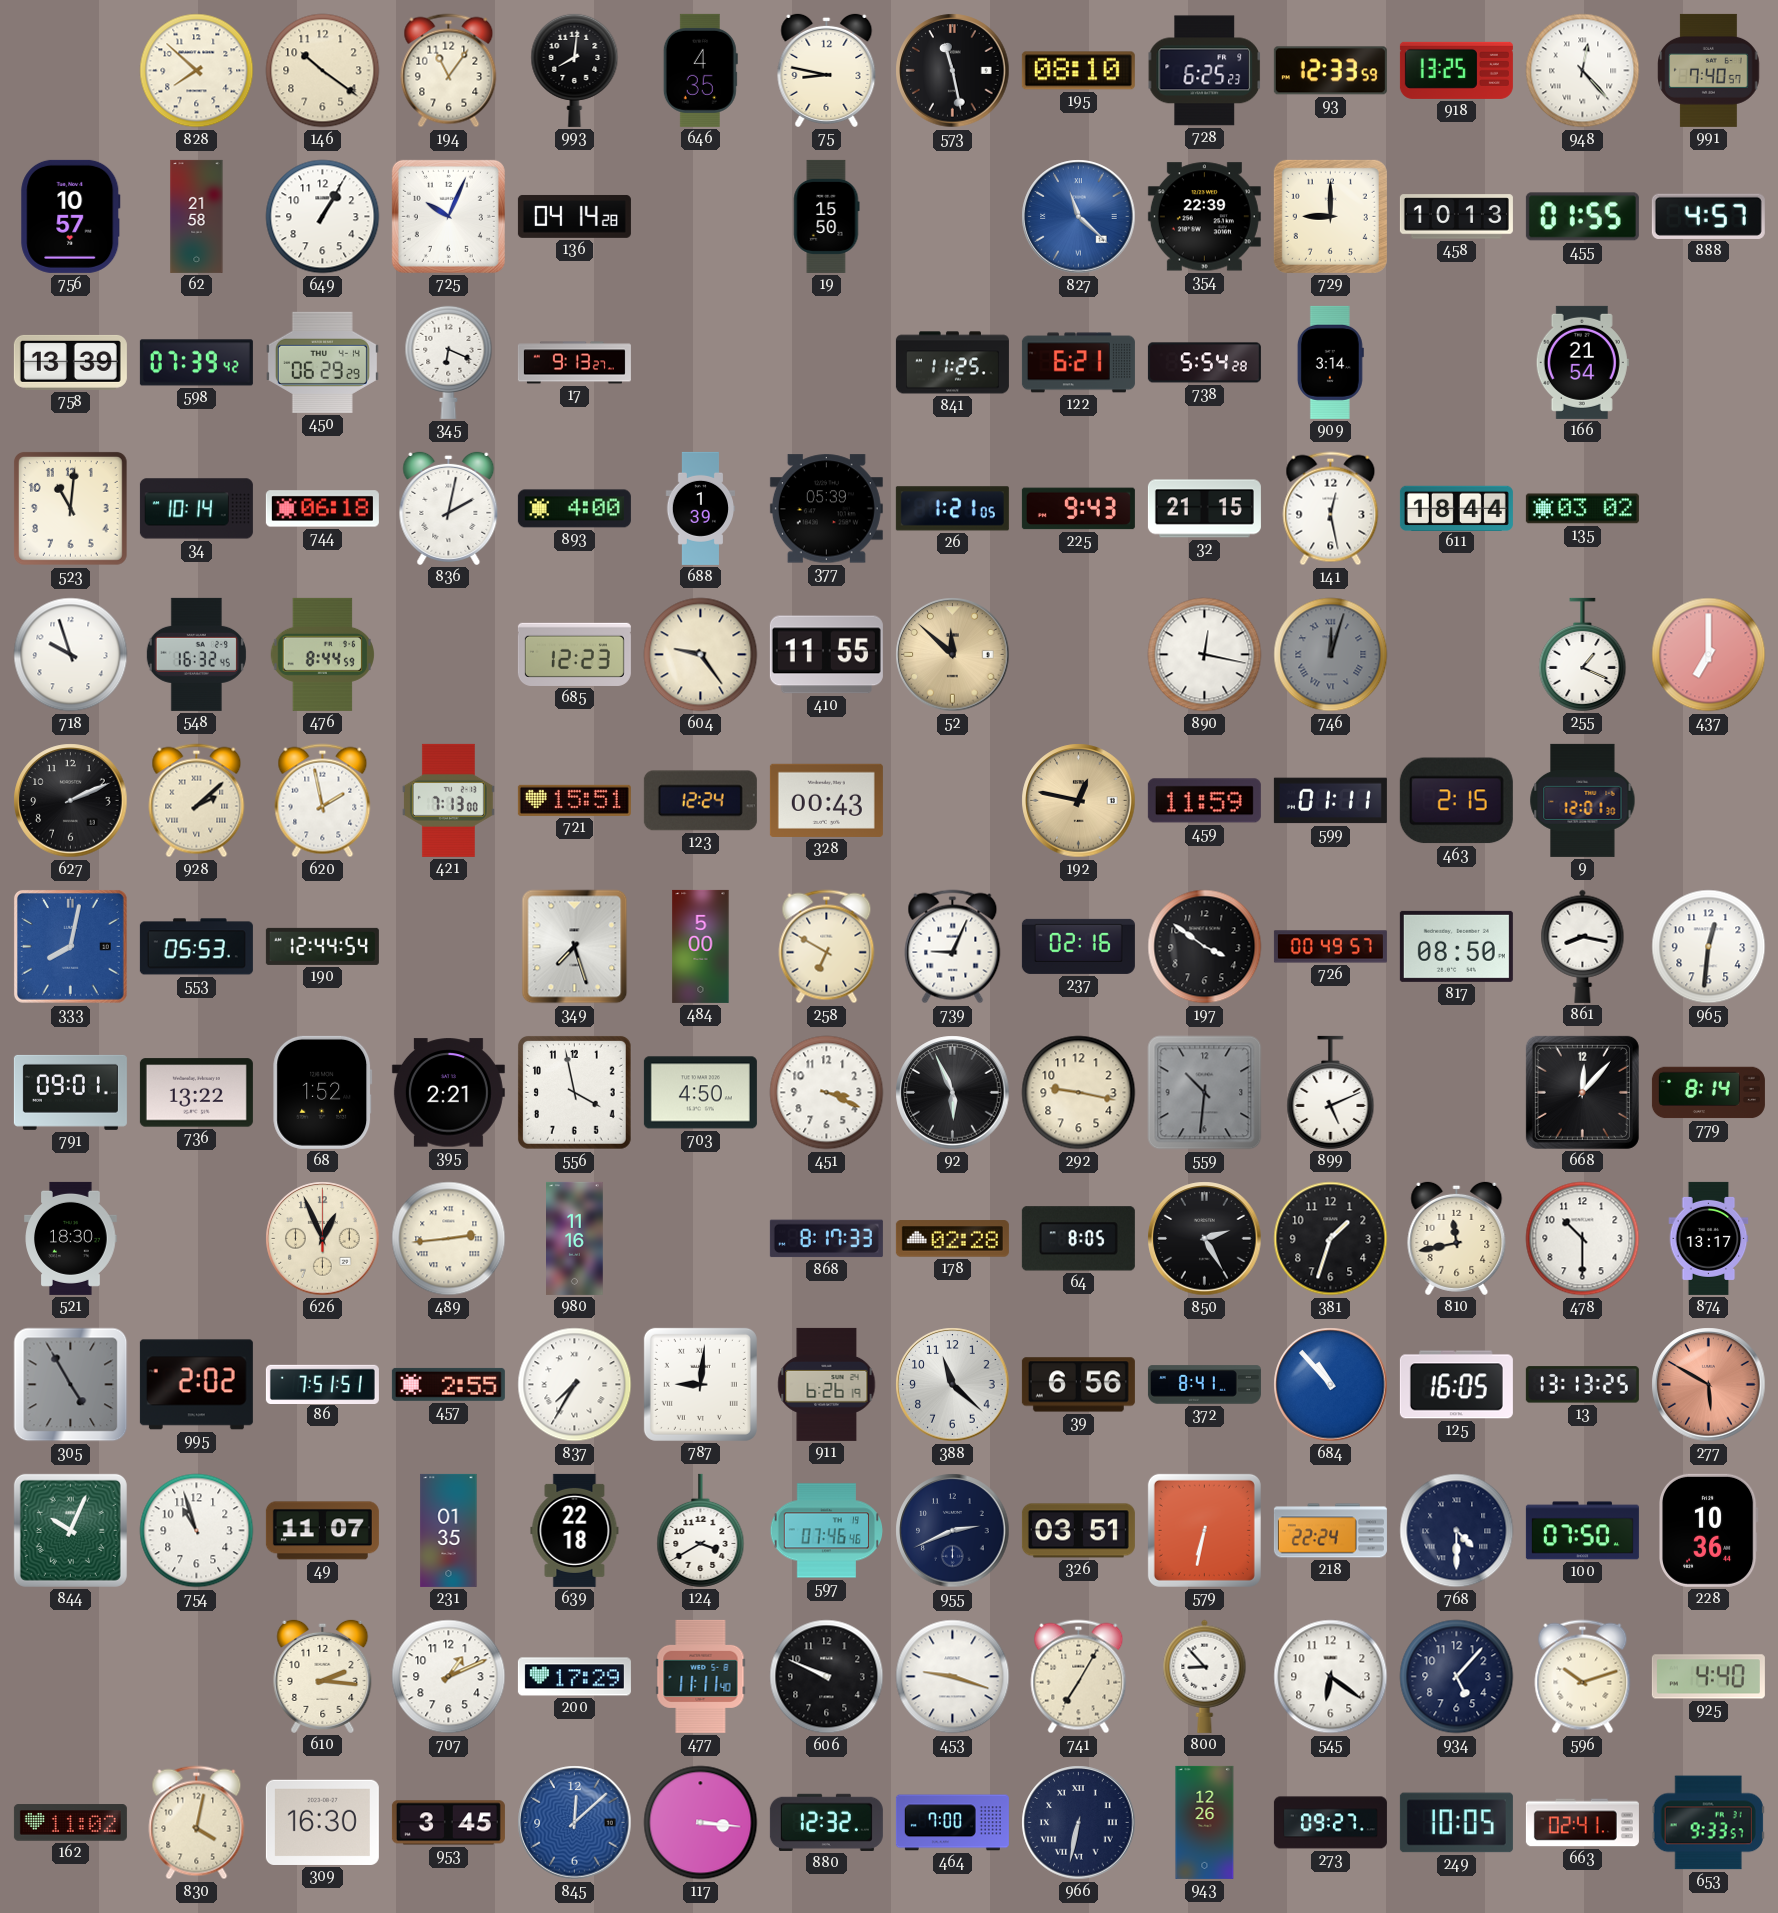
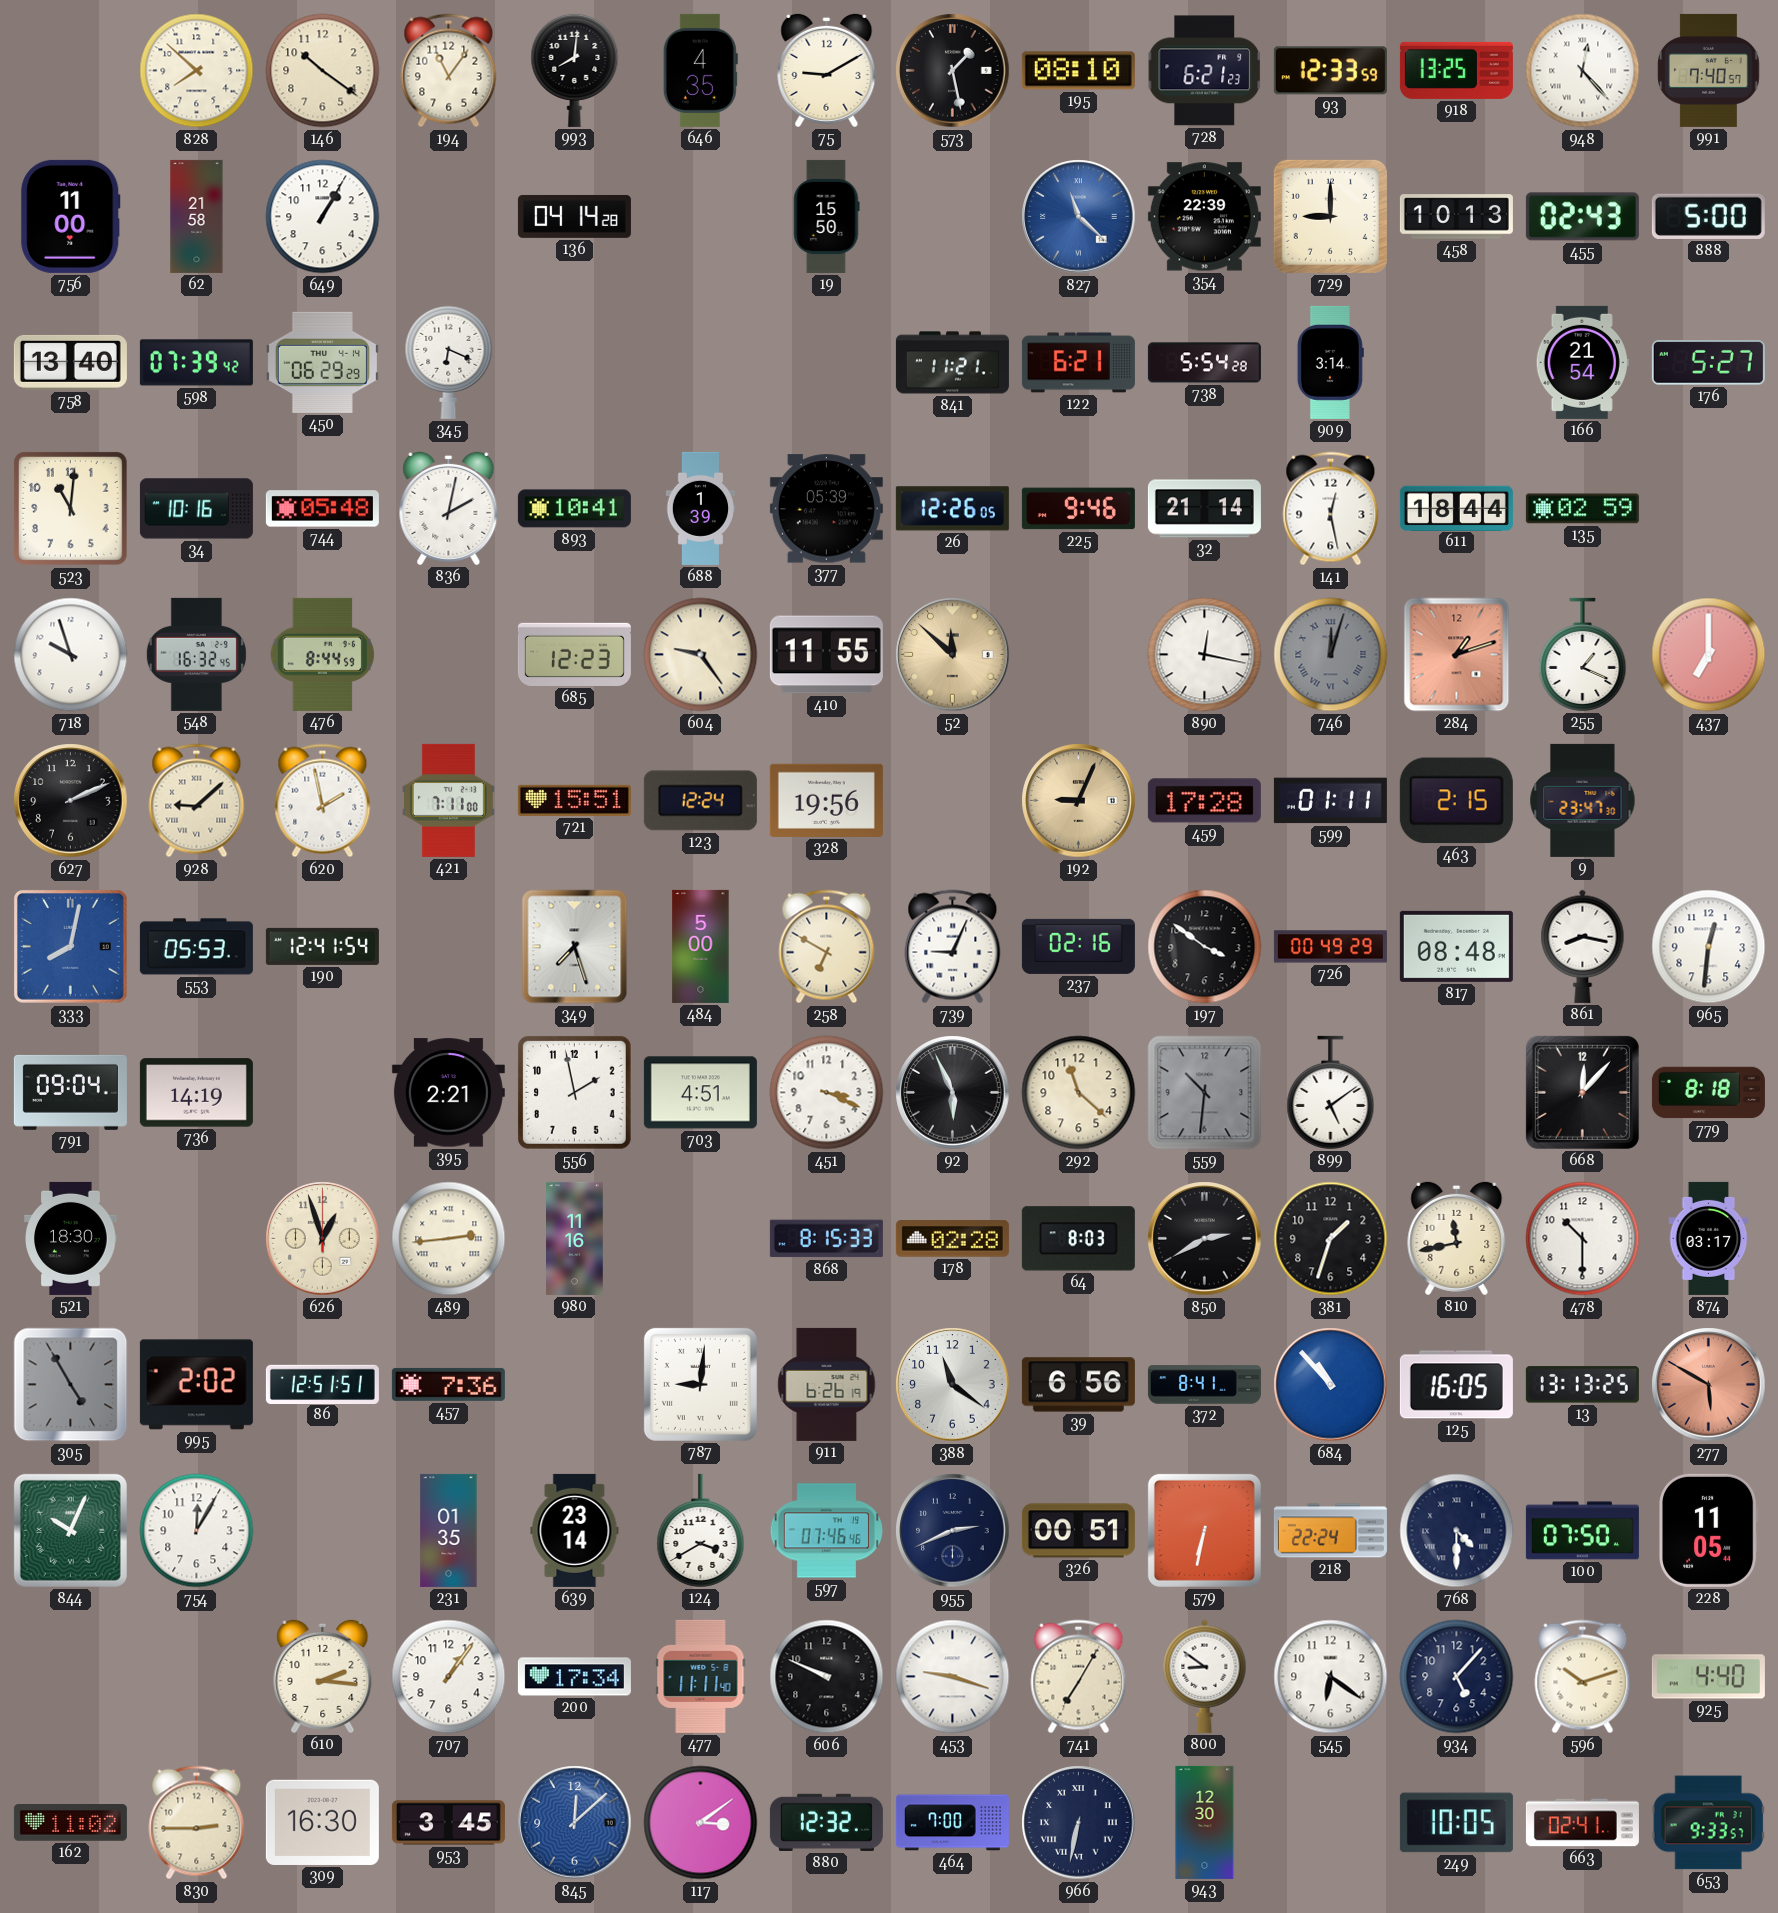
75: 8:47 -> 9:10 (827, 70)
573: 11:28 -> 1:28 (953, 71)
728: 6:25 -> 6:21 (1204, 71)
756: 10:57 -> 11:00 (71, 216)
725: 10:04 -> none (448, 216)
455: 01:55 -> 02:43 (1582, 217)
888: 4:57 -> 5:00 (1708, 216)
758: 13:39 -> 13:40 (70, 362)
17: 9:13 -> none (574, 363)
841: 11:25 -> 11:21 (952, 363)
176: none -> 5:27 (1708, 363)
34: 10:14 -> 10:16 (196, 509)
744: 06:18 -> 05:48 (322, 509)
893: 4:00 -> 10:41 (574, 509)
26: 1:21 -> 12:26 (952, 509)
225: 9:43 -> 9:46 (1078, 509)
32: 21:15 -> 21:14 (1204, 509)
135: 03:02 -> 02:59 (1582, 509)
284: none -> 1:12 (1457, 655)
928: 2:08 -> 9:08 (197, 801)
421: 7:13 -> 7:11 (448, 800)
328: 00:43 -> 19:56 (826, 800)
192: 12:47 -> 9:04 (1079, 801)
459: 11:59 -> 17:28 (1204, 801)
9: 12:01 -> 23:47 (1583, 800)
190: 12:44 -> 12:41 (322, 946)
726: 00:49:57 -> 00:49:29 (1330, 947)
817: 08:50 -> 08:48 (1456, 946)
791: 09:01 -> 09:04 (70, 1092)
736: 13:22 -> 14:19 (196, 1093)
68: 1:52 -> none (323, 1092)
556: 3:58 -> 1:58 (575, 1093)
703: 4:50 -> 4:51 (700, 1093)
292: 9:17 -> 11:22 (1079, 1093)
899: 5:11 -> 5:09 (1331, 1092)
779: 8:14 -> 8:18 (1708, 1093)
626: 12:56 -> 12:57 (323, 1239)
868: 8:17 -> 8:15 (826, 1239)
64: 8:05 -> 8:03 (1078, 1239)
850: 2:25 -> 2:40 (1205, 1239)
874: 13:17 -> 03:17 (1709, 1238)
86: 7:51 -> 12:51 (322, 1384)
457: 2:55 -> 7:36 (448, 1384)
837: 7:35 -> none (575, 1385)
388: 11:22 -> 11:21 (953, 1385)
754: 10:57 -> 12:05 (197, 1531)
49: 11:07 -> none (322, 1531)
639: 22:18 -> 23:14 (575, 1530)
326: 03:51 -> 00:51 (1078, 1531)
228: 10:36 -> 11:05 (1709, 1530)
707: 1:11 -> 1:06 (449, 1677)
200: 17:29 -> 17:34 (574, 1677)
800: 8:53 -> 8:51 (1205, 1676)
830: 4:02 -> 2:45 (197, 1823)
117: 3:16 -> 3:09 (701, 1823)
943: 12:26 -> 12:30 (1205, 1822)
273: 09:27 -> none (1330, 1823)
